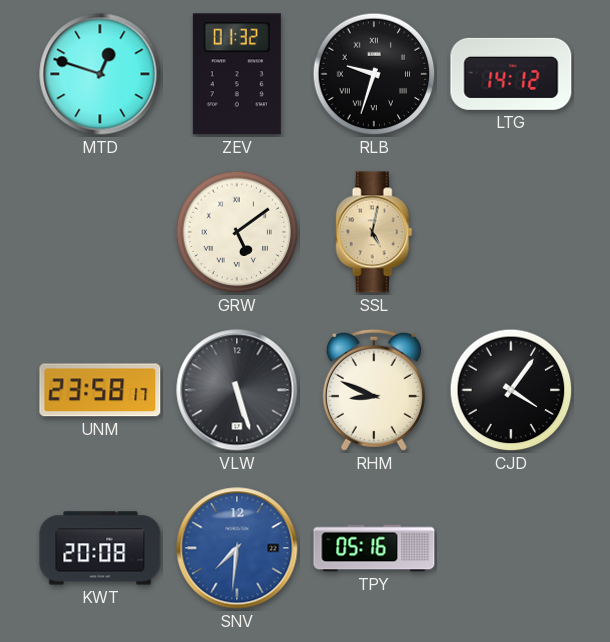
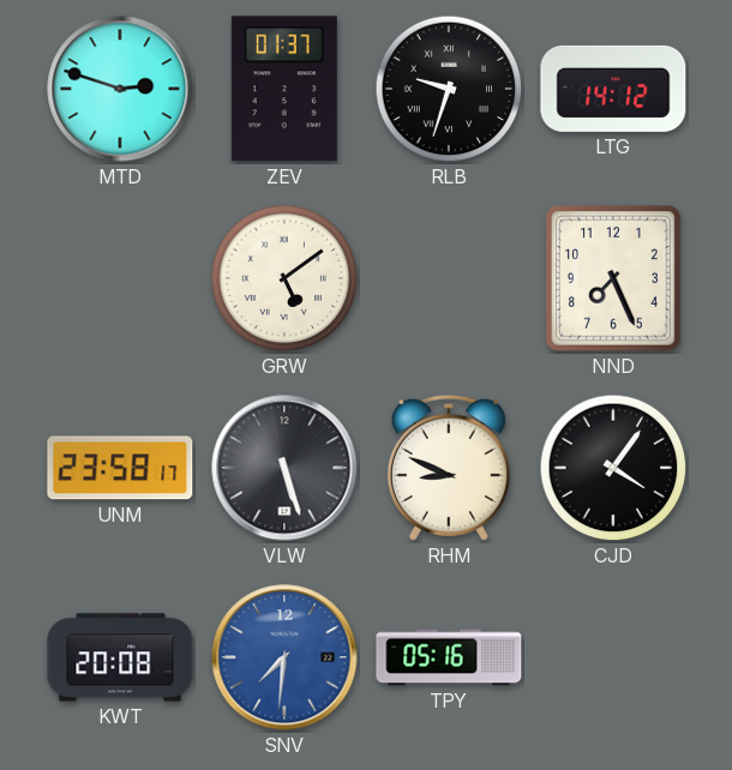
MTD: 12:48 -> 2:48 (120, 89)
ZEV: 01:32 -> 01:37 (284, 89)
SSL: 5:02 -> none (374, 232)
NND: none -> 7:26 (613, 278)
